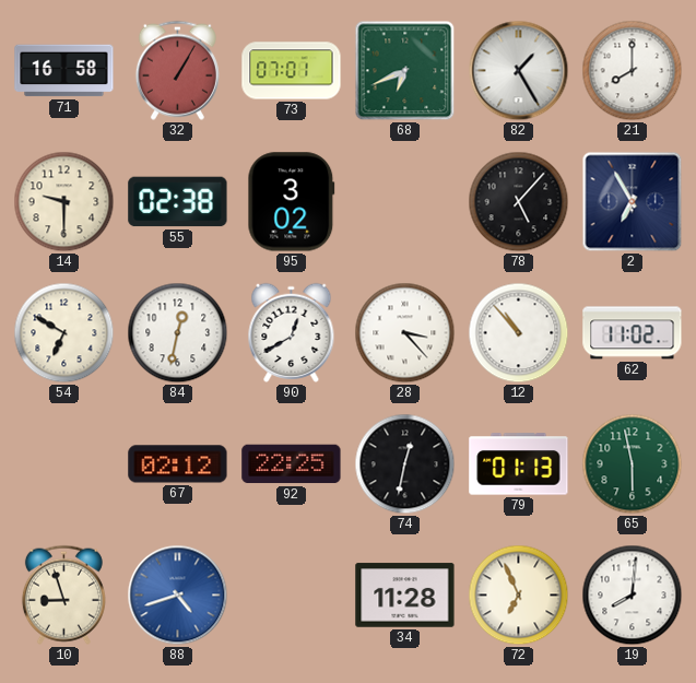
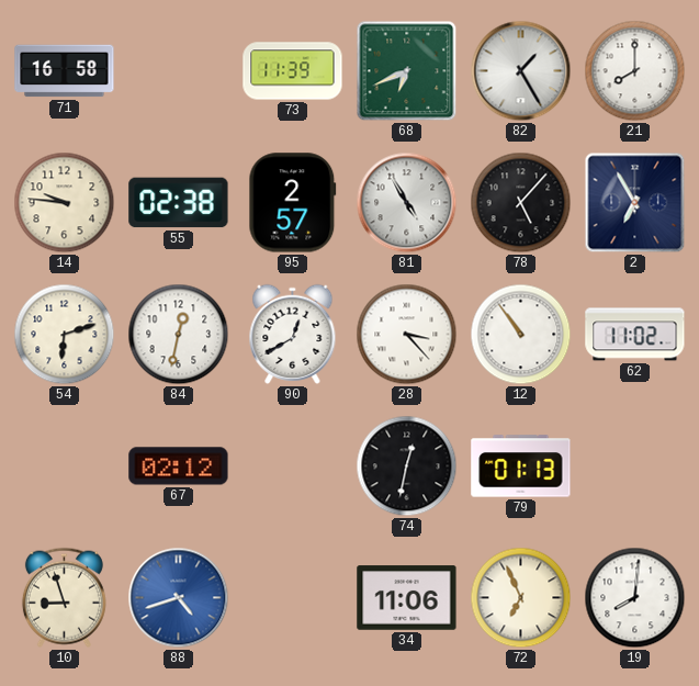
32: 1:05 -> none (177, 70)
73: 07:01 -> 11:39 (293, 71)
14: 9:30 -> 9:46 (65, 203)
95: 3:02 -> 2:57 (293, 203)
81: none -> 4:55 (407, 203)
54: 6:50 -> 6:12 (65, 335)
12: 10:53 -> 10:54 (521, 335)
92: 22:25 -> none (292, 464)
65: 5:58 -> none (633, 464)
34: 11:28 -> 11:06 (407, 598)
